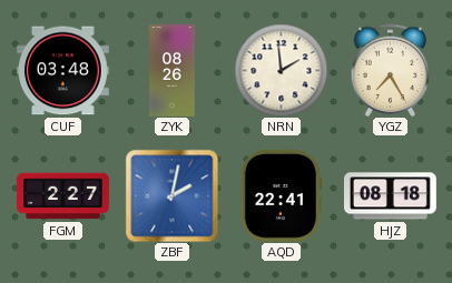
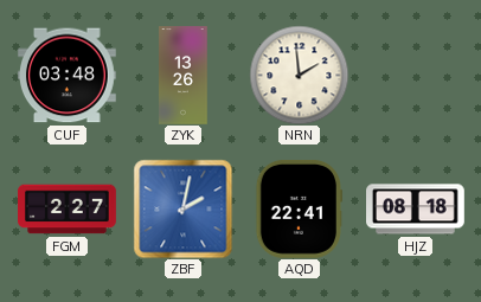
ZYK: 08:26 -> 13:26 (184, 76)
YGZ: 7:25 -> none (391, 70)
